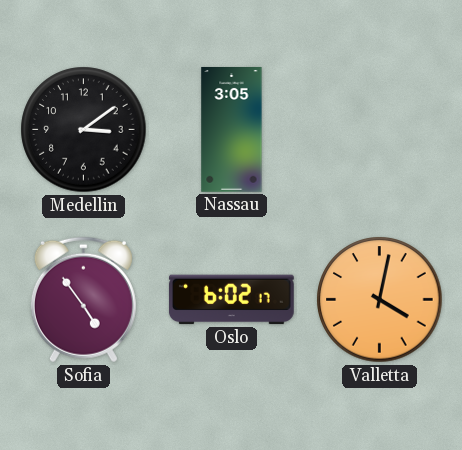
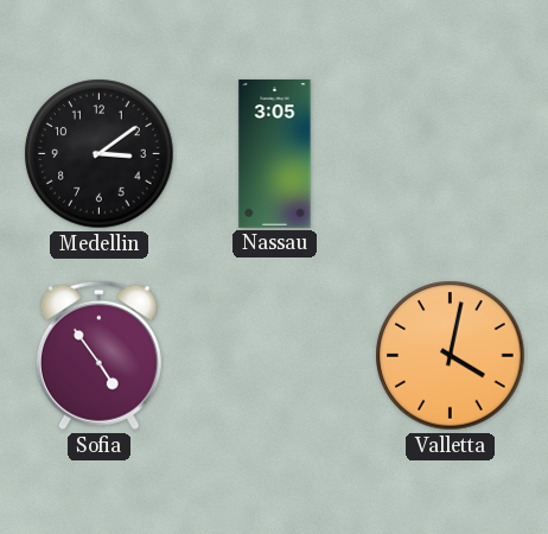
Oslo: 6:02 -> none (231, 300)
